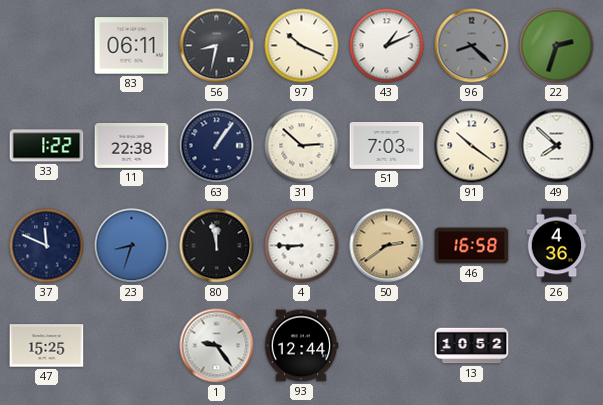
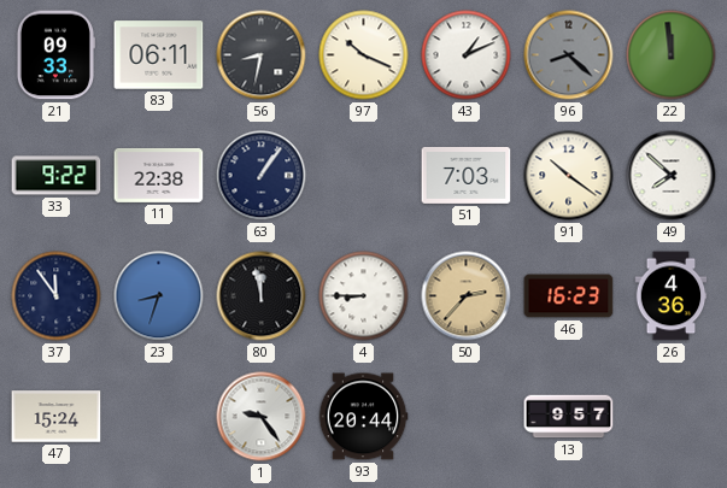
21: none -> 09:33 (55, 55)
22: 2:33 -> 11:59 (672, 55)
33: 1:22 -> 9:22 (57, 176)
31: 2:52 -> none (302, 146)
37: 11:49 -> 11:54 (57, 296)
50: 2:39 -> 2:37 (467, 296)
46: 16:58 -> 16:23 (569, 296)
47: 15:25 -> 15:24 (57, 417)
93: 12:44 -> 20:44 (363, 417)
13: 10:52 -> 9:57 (569, 417)
